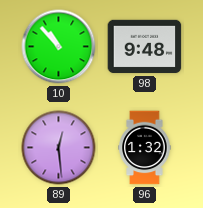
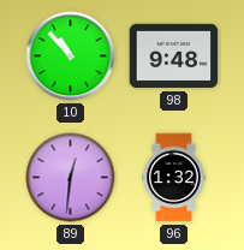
89: 12:29 -> 12:31 (71, 178)
